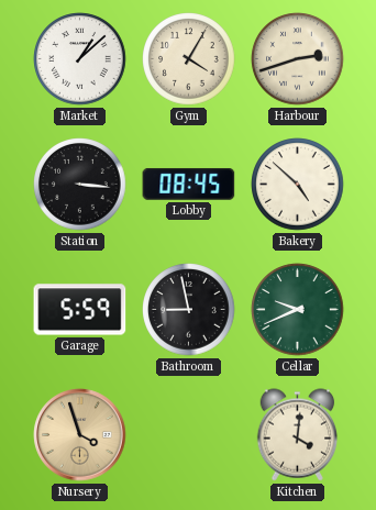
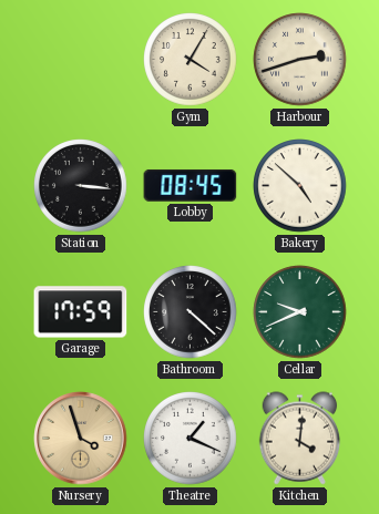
Market: 1:08 -> none (80, 59)
Garage: 5:59 -> 17:59 (81, 312)
Bathroom: 8:58 -> 4:22 (191, 312)
Theatre: none -> 1:19 (191, 439)
